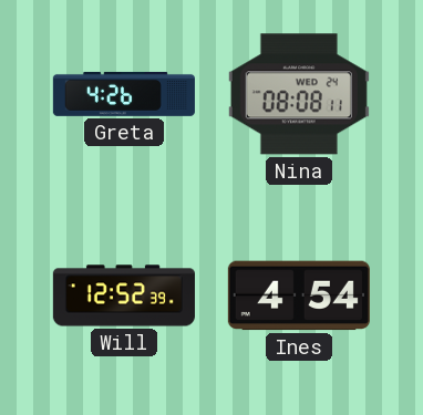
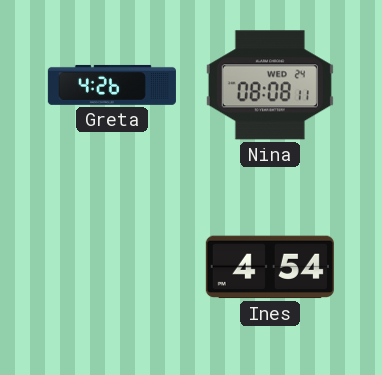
Will: 12:52 -> none (124, 295)
